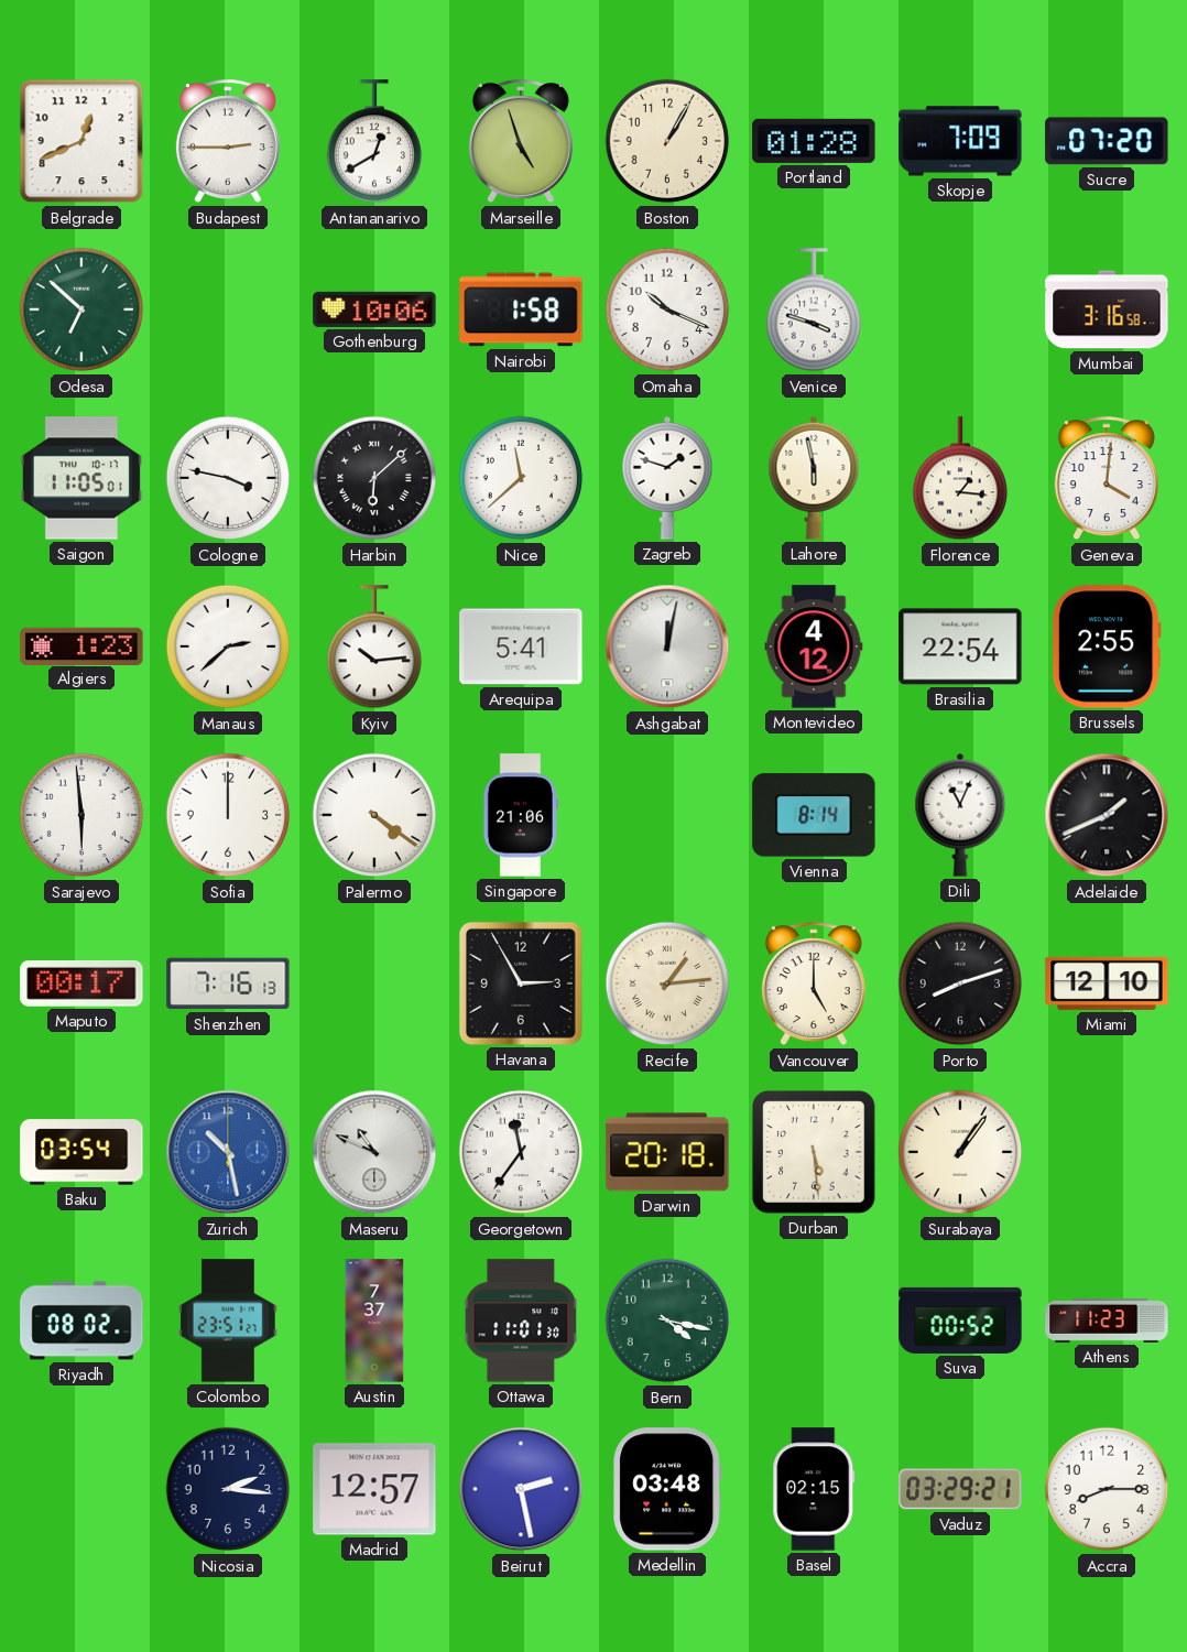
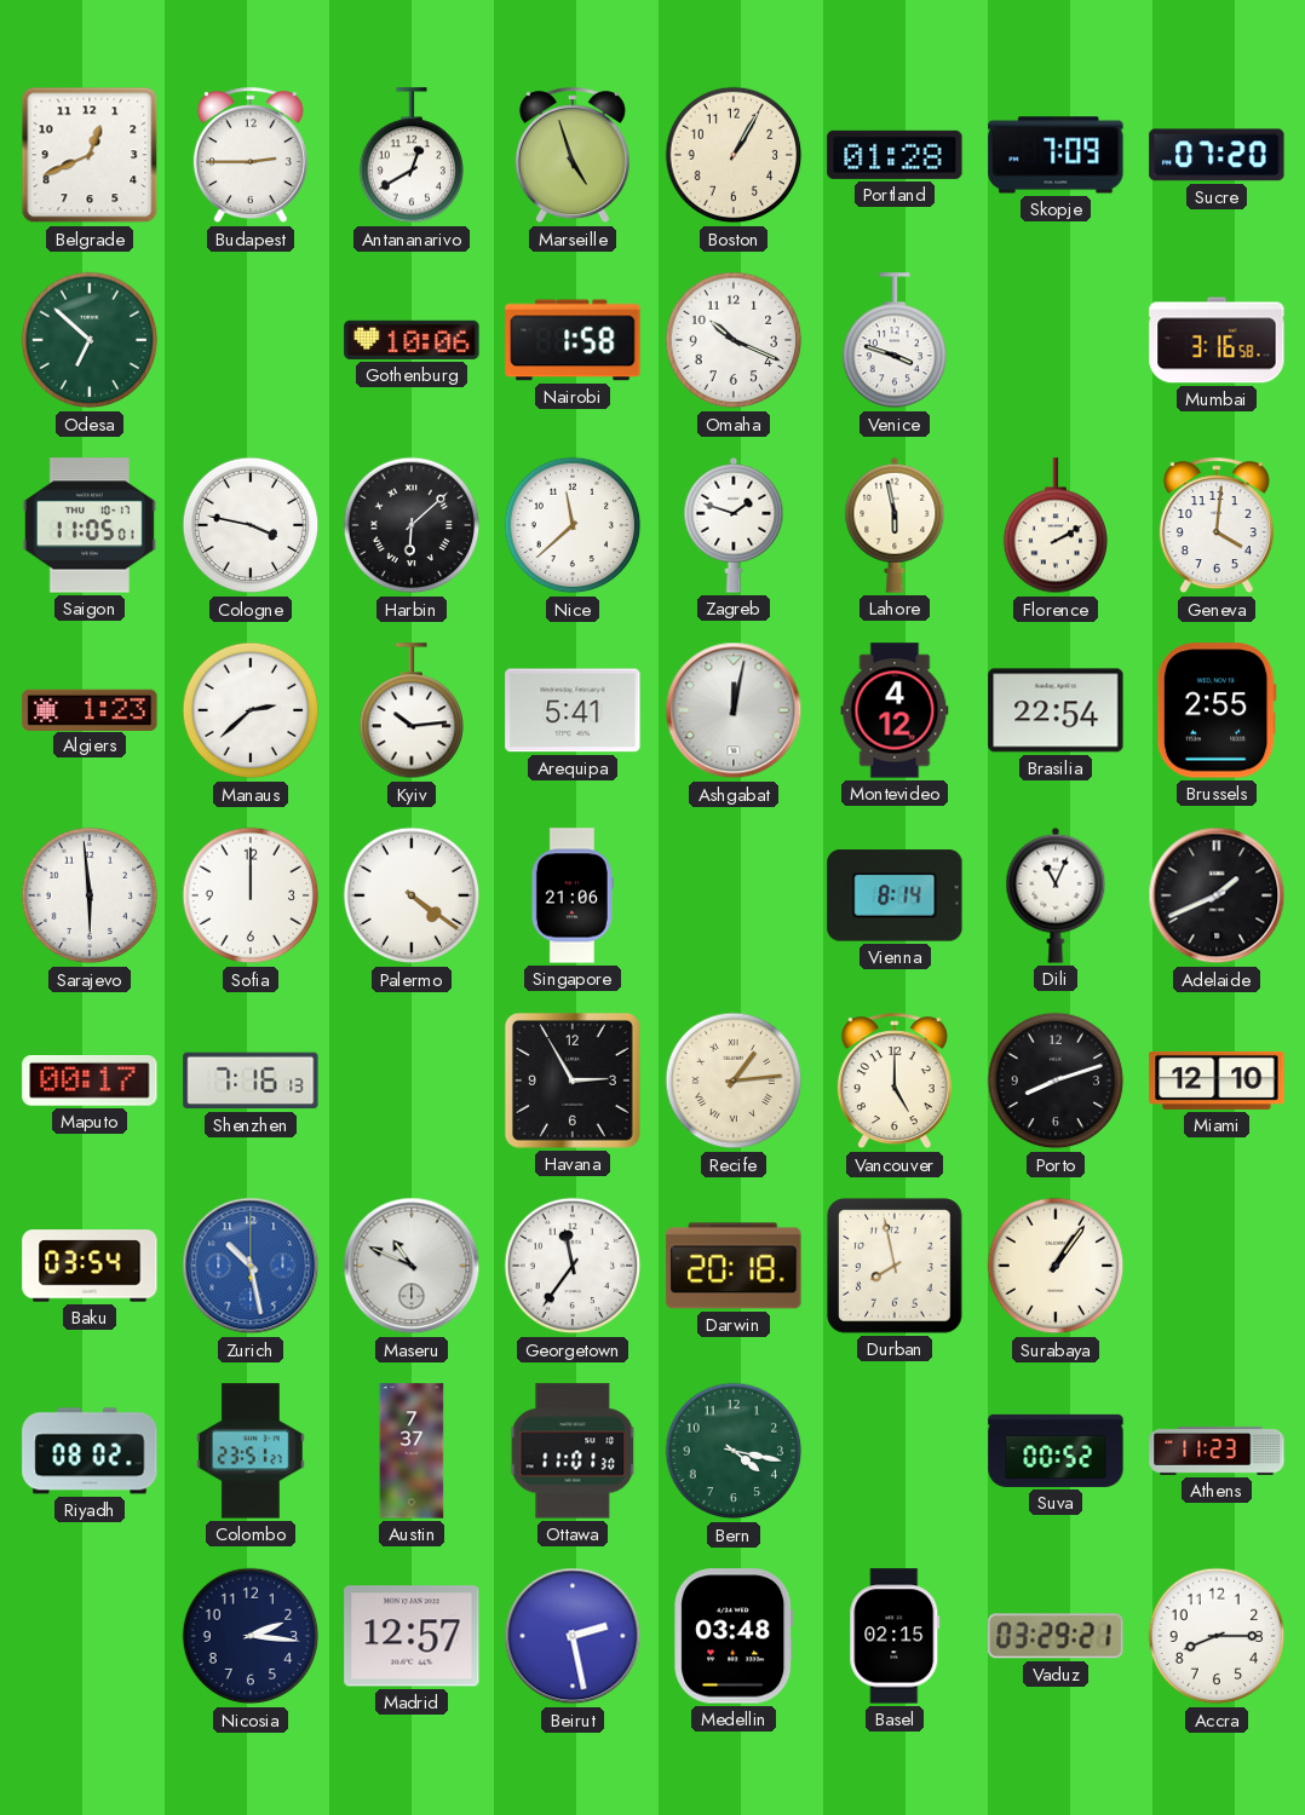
Florence: 1:16 -> 2:10 (1056, 526)
Durban: 5:29 -> 7:58 (895, 1266)
